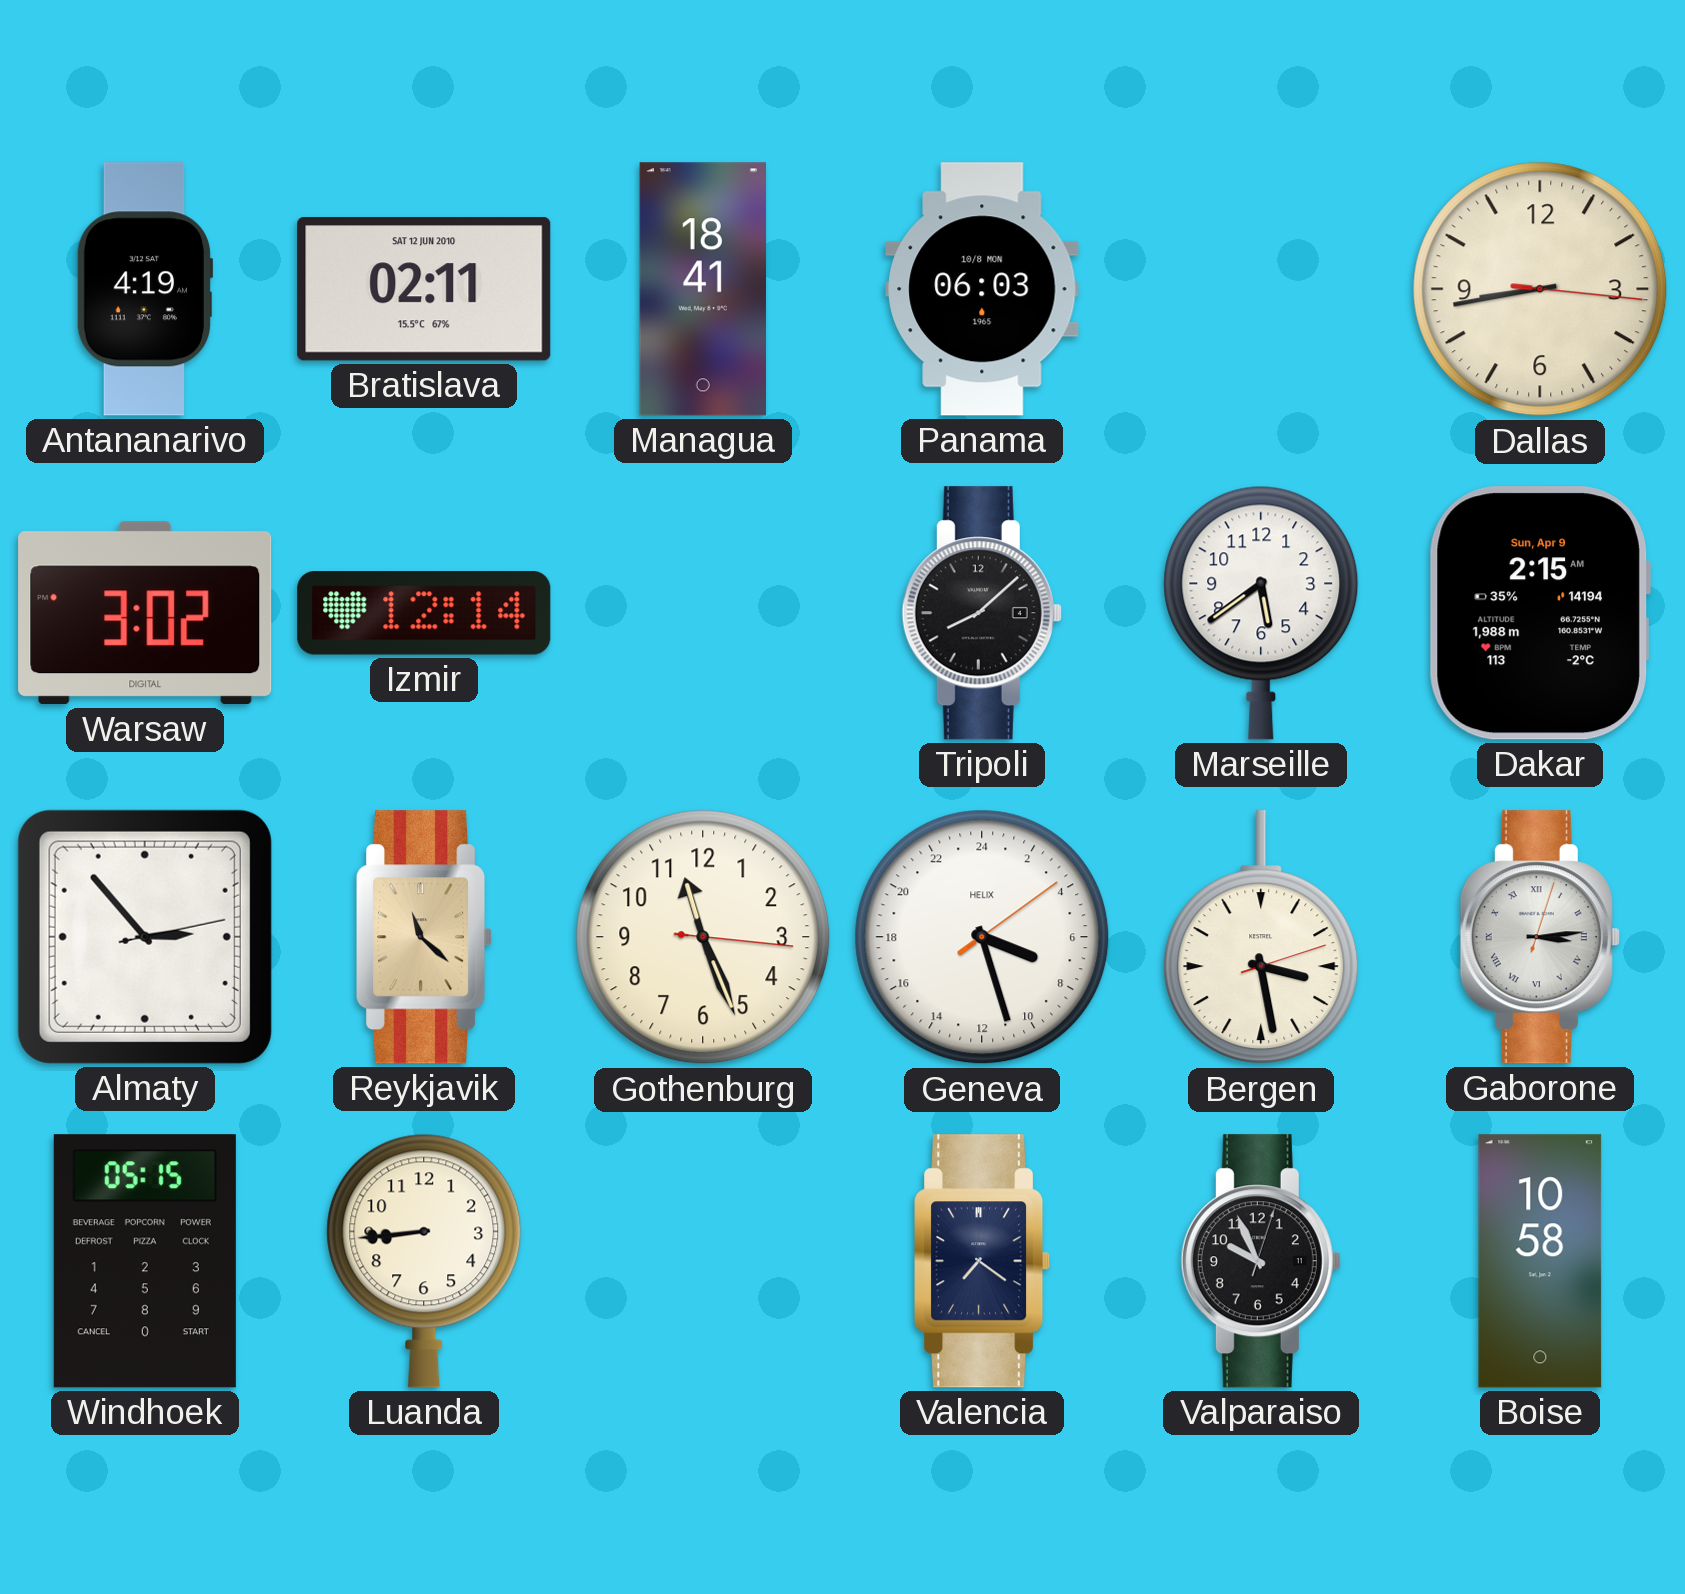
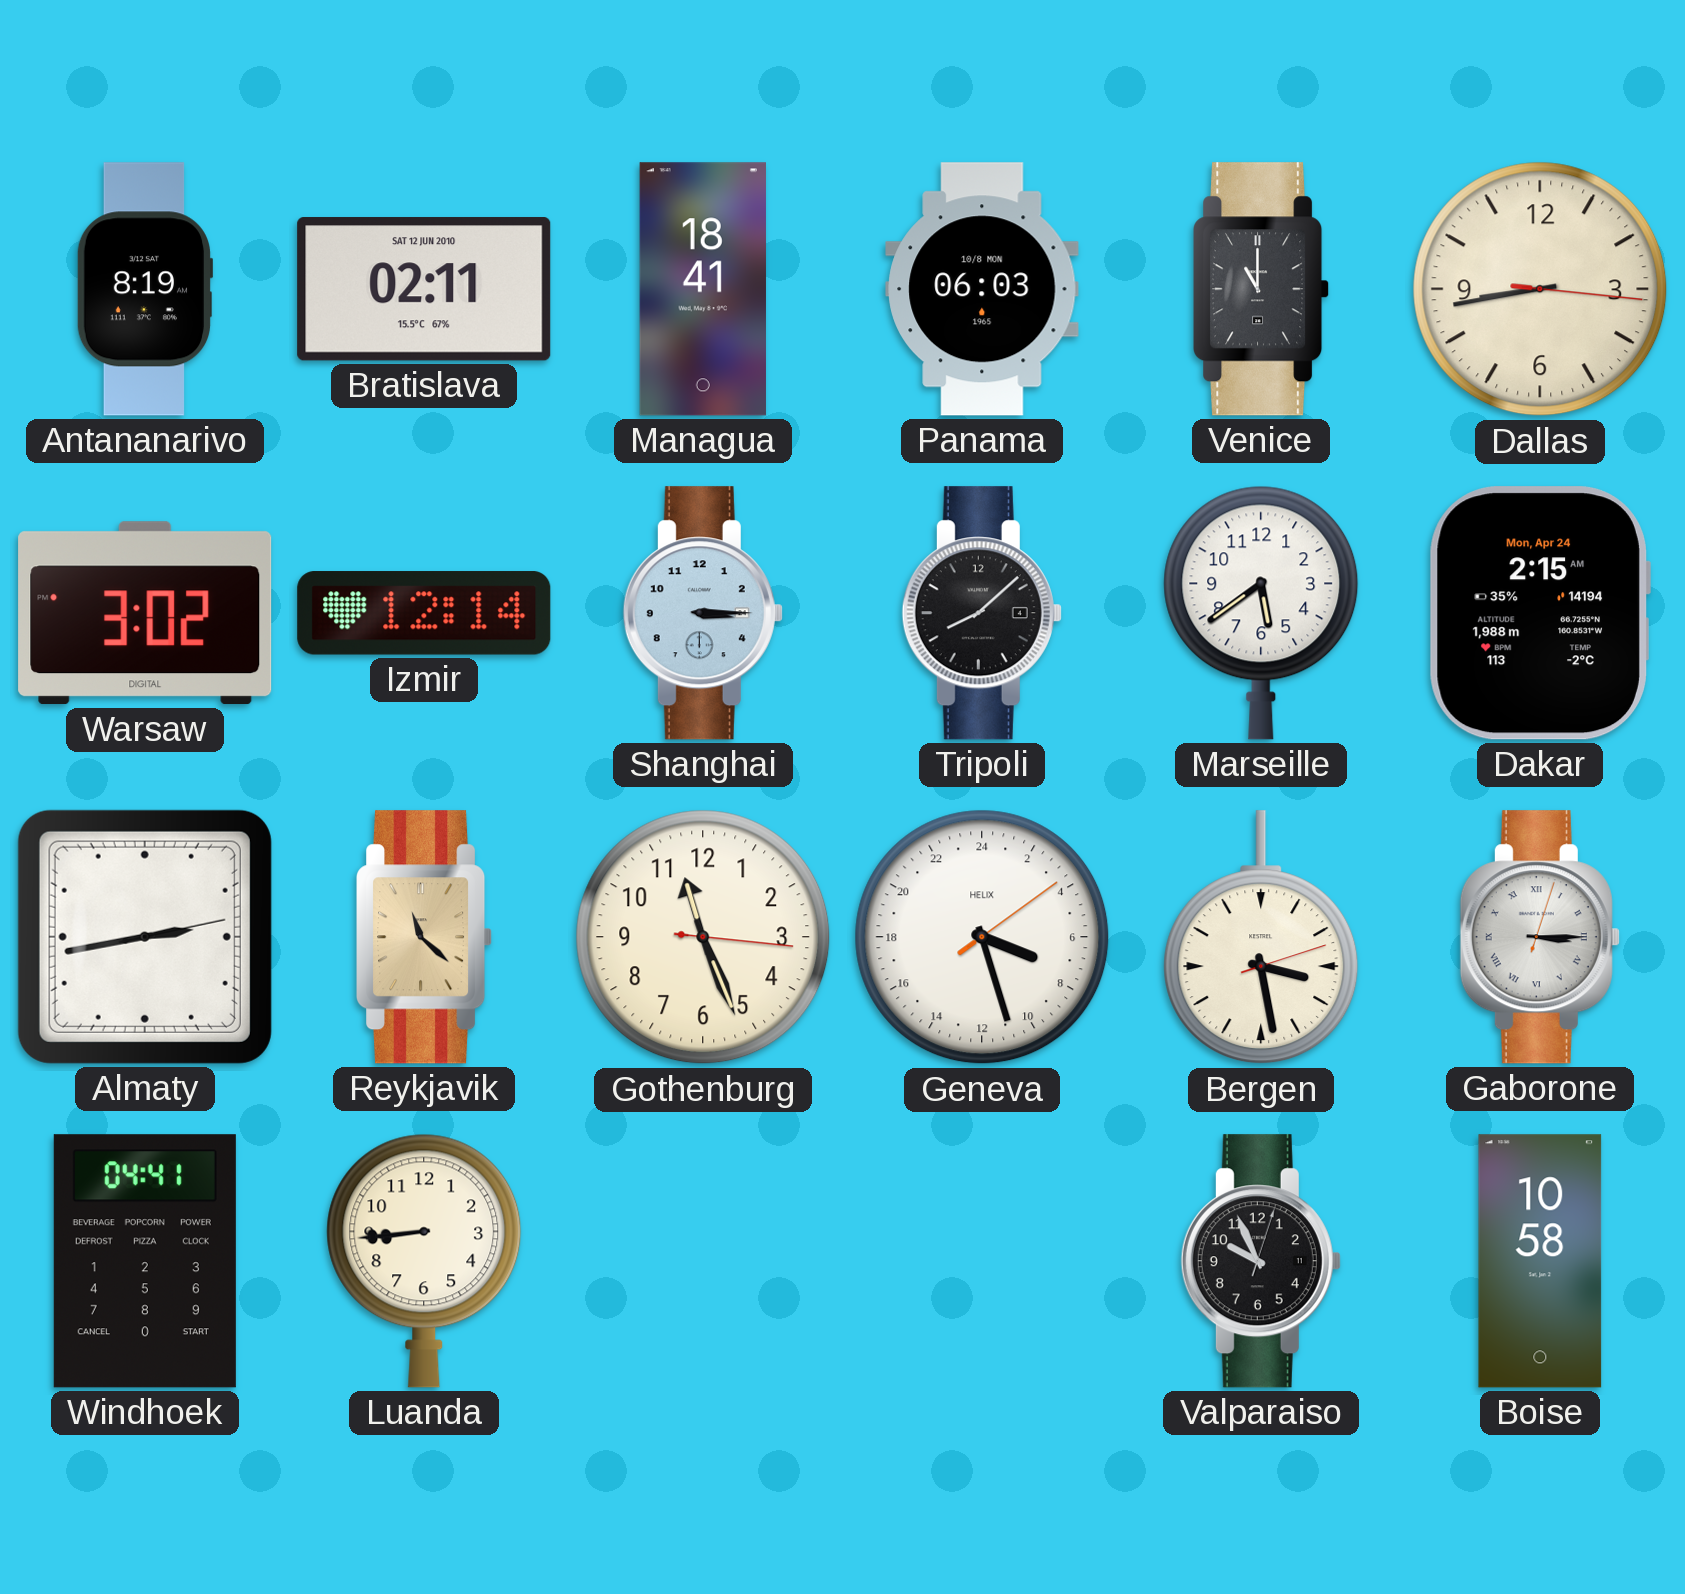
Antananarivo: 4:19 -> 8:19 (144, 289)
Venice: none -> 11:00 (1262, 289)
Shanghai: none -> 3:15 (703, 613)
Dakar date: Sun, Apr 9 -> Mon, Apr 24 (1540, 613)
Almaty: 2:53 -> 2:43 (145, 937)
Gaborone: 3:14 -> 3:15 (1540, 937)
Windhoek: 05:15 -> 04:41 (145, 1261)
Valencia: 7:21 -> none (983, 1261)
